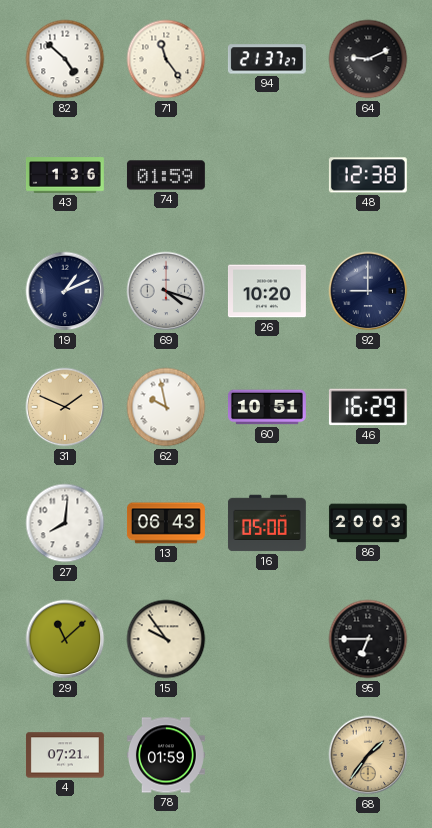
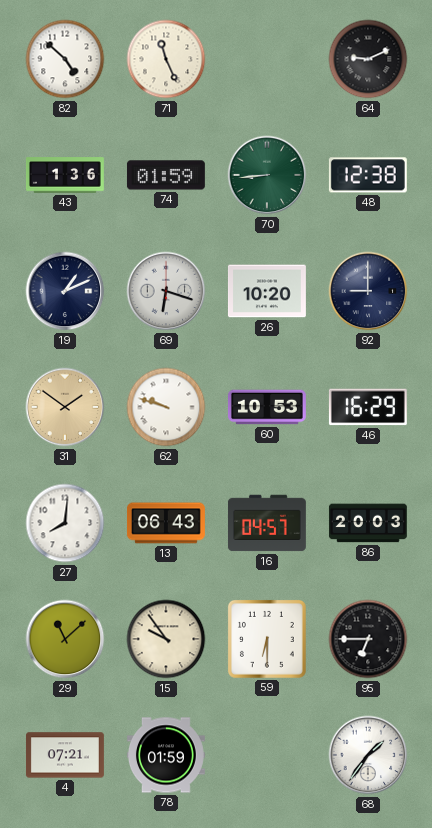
71: 11:24 -> 11:26 (166, 59)
94: 21:37 -> none (267, 59)
70: none -> 8:44 (267, 175)
69: 4:18 -> 6:18 (166, 291)
31: 1:49 -> 1:51 (65, 407)
62: 9:58 -> 9:48 (166, 407)
60: 10:51 -> 10:53 (267, 407)
16: 05:00 -> 04:57 (267, 523)
59: none -> 6:30 (267, 639)
68 dial: champagne -> white (368, 755)
